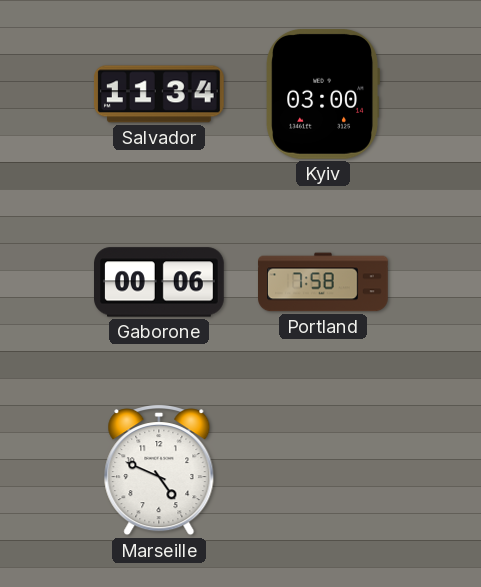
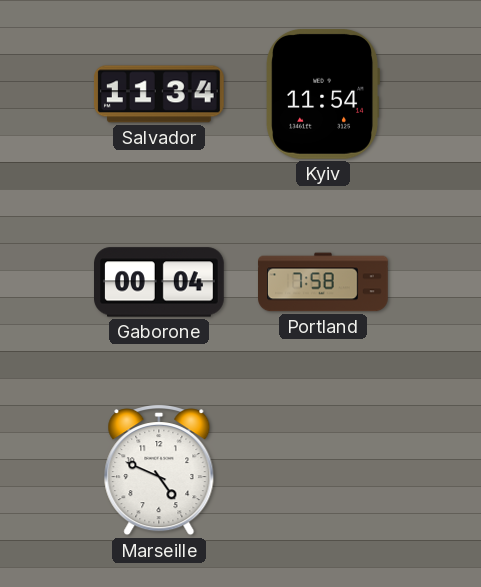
Kyiv: 03:00 -> 11:54 (322, 94)
Gaborone: 00:06 -> 00:04 (160, 282)
